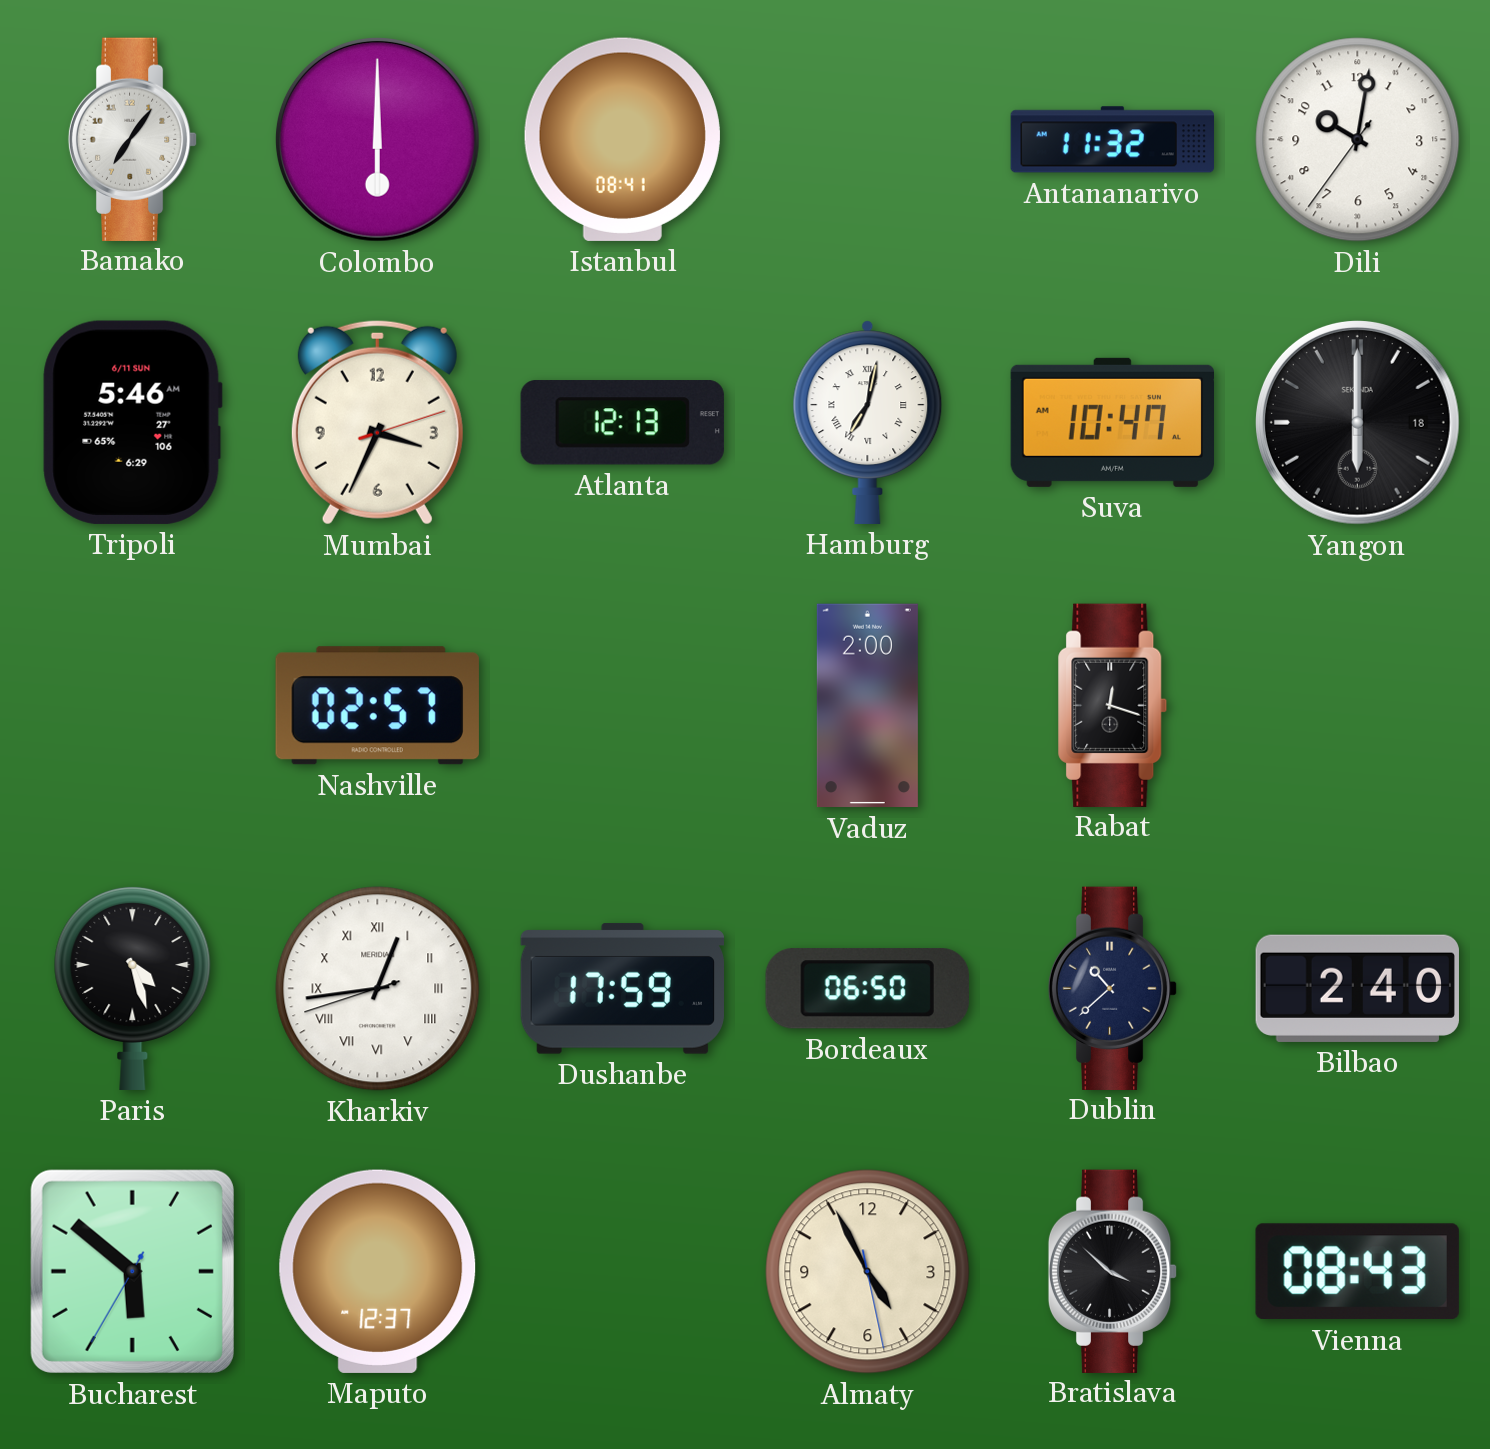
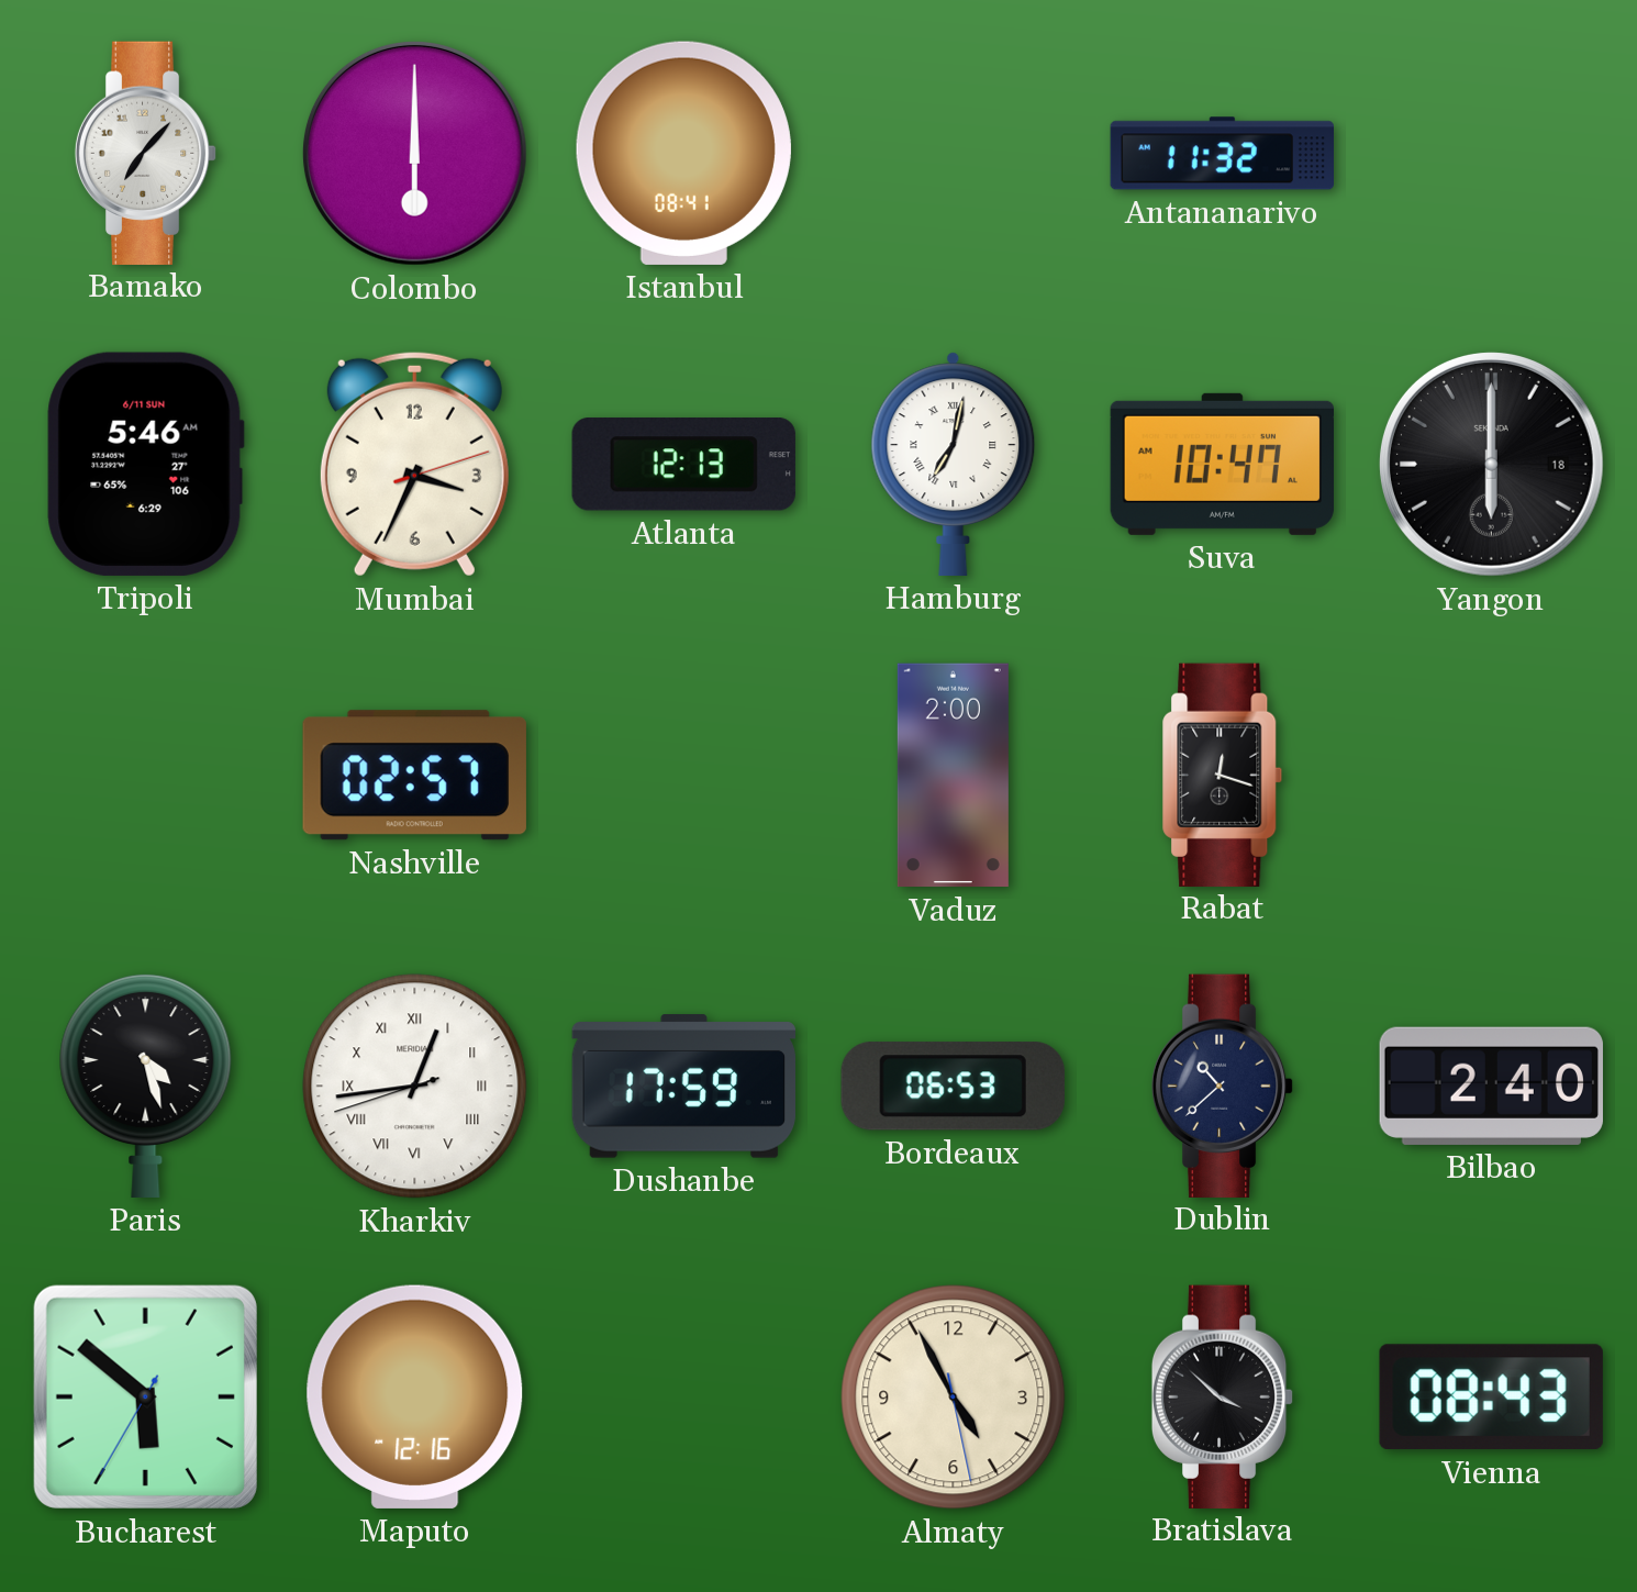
Bamako: 7:06 -> 7:07 (146, 153)
Dili: 10:01 -> none (1358, 140)
Bordeaux: 06:50 -> 06:53 (953, 1087)
Maputo: 12:37 -> 12:16 (415, 1396)
